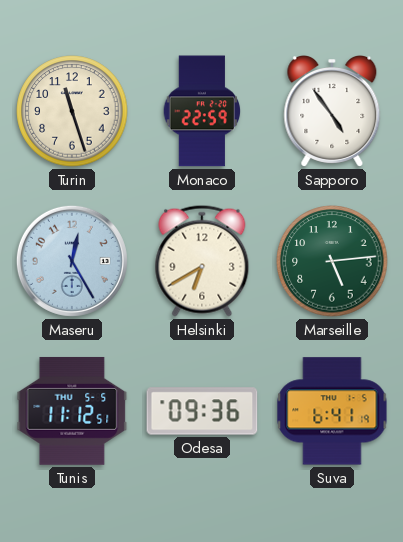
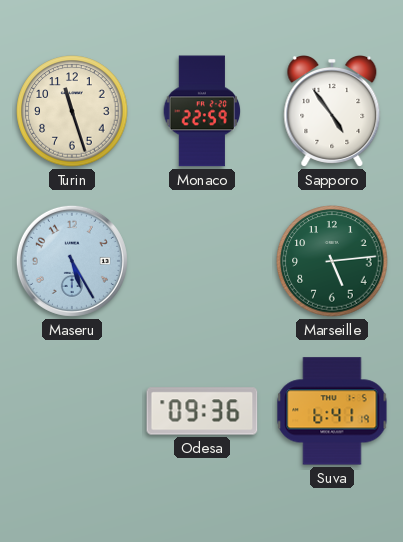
Maseru: 12:25 -> 5:25 (72, 261)
Helsinki: 6:40 -> none (202, 261)
Tunis: 11:12 -> none (72, 411)
